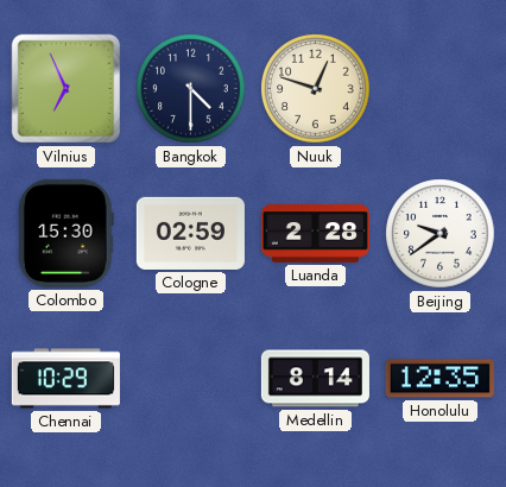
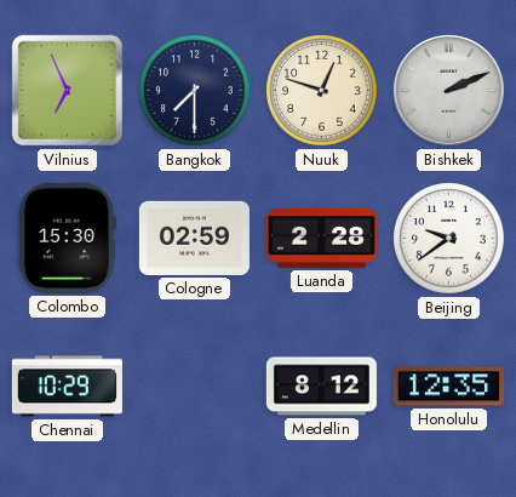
Bangkok: 4:30 -> 7:30 (195, 91)
Bishkek: none -> 2:11 (449, 91)
Medellin: 8:14 -> 8:12 (321, 387)
